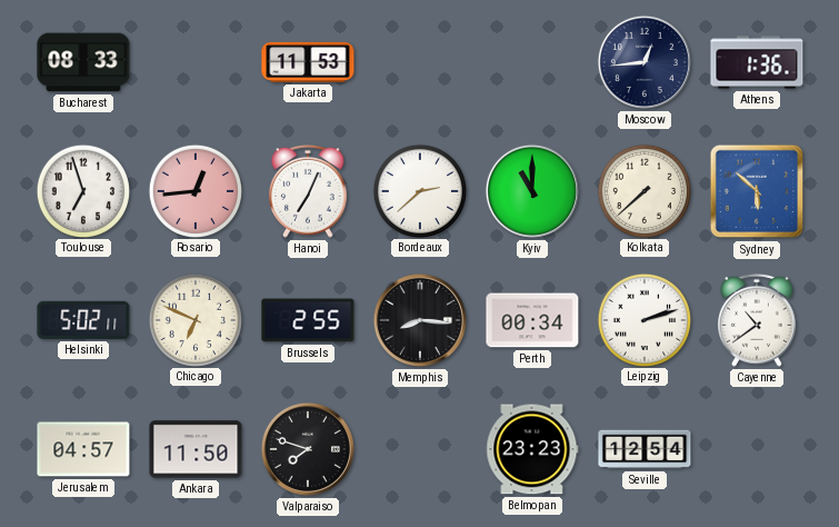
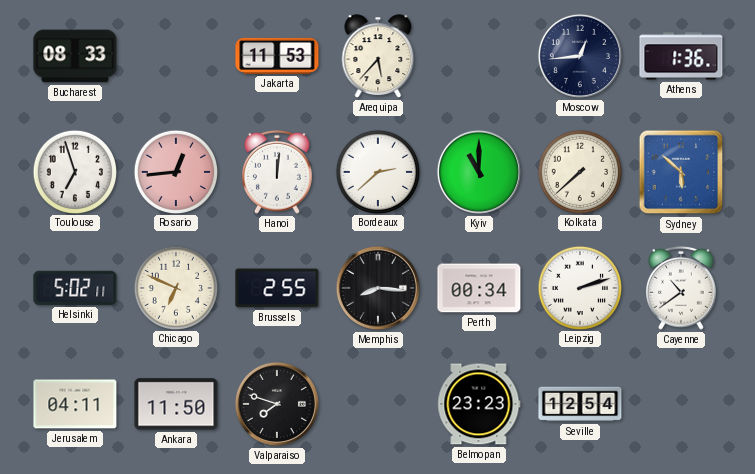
Arequipa: none -> 5:37 (378, 56)
Hanoi: 7:04 -> 12:01 (278, 172)
Jerusalem: 04:57 -> 04:11 (75, 404)
